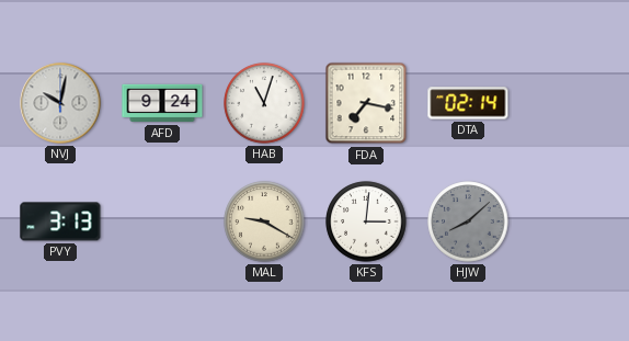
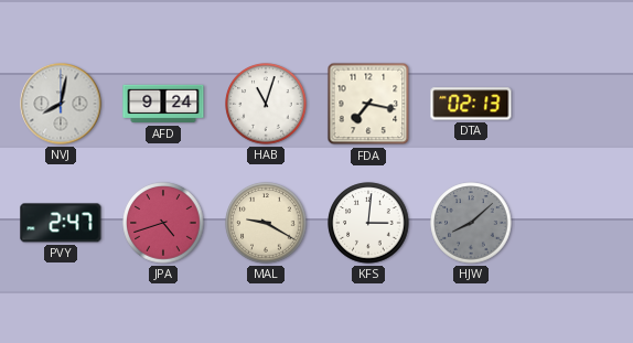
NVJ: 10:02 -> 8:02 (61, 104)
DTA: 02:14 -> 02:13 (471, 104)
PVY: 3:13 -> 2:47 (61, 223)
JPA: none -> 4:42 (163, 223)
